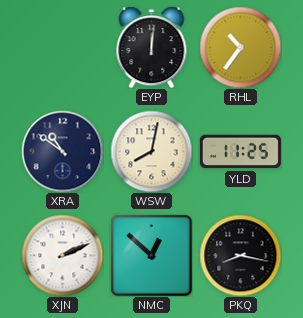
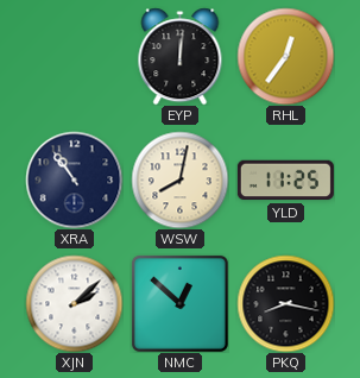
RHL: 10:36 -> 12:36 (285, 56)
XRA: 10:51 -> 10:54 (74, 179)
XJN: 2:11 -> 2:08 (74, 303)
